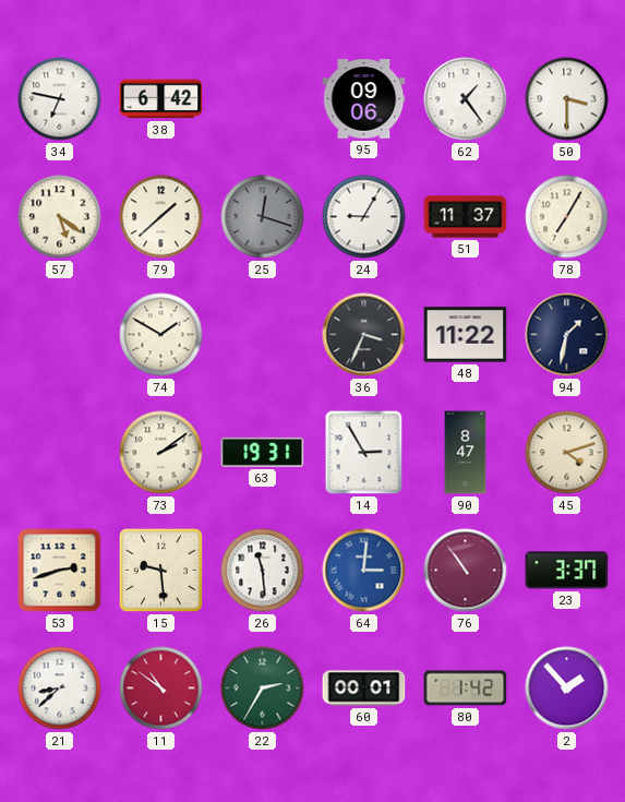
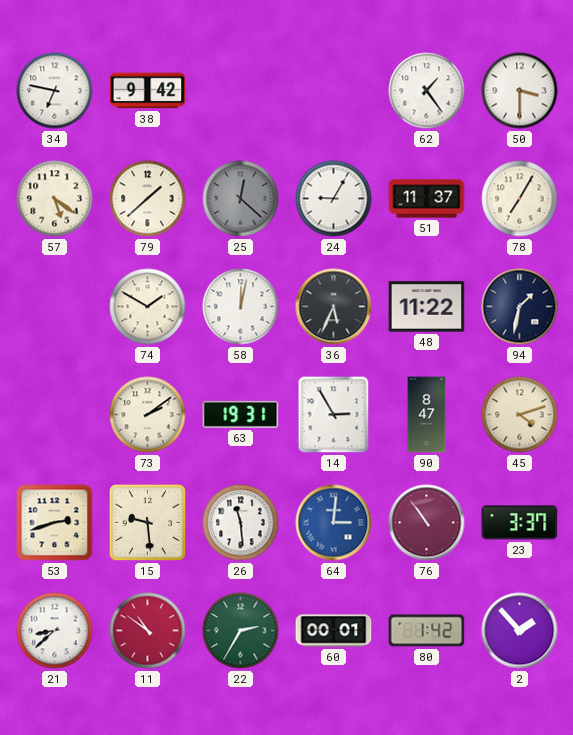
38: 6:42 -> 9:42 (148, 91)
95: 09:06 -> none (364, 99)
25: 12:18 -> 12:22 (241, 199)
58: none -> 12:02 (241, 307)
36: 3:34 -> 5:34 (334, 307)
